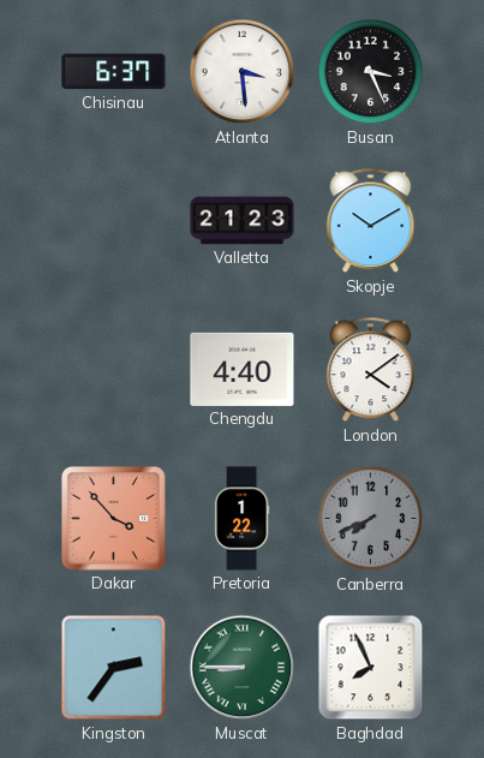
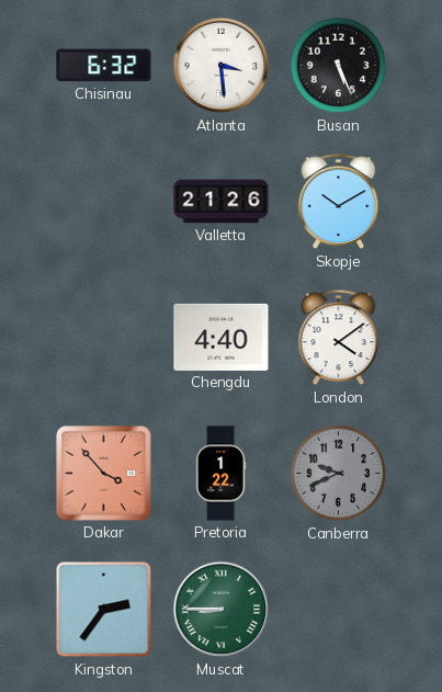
Chisinau: 6:37 -> 6:32 (104, 66)
Busan: 3:26 -> 5:26 (339, 66)
Valletta: 21:23 -> 21:26 (222, 202)
Canberra: 7:41 -> 9:41 (339, 474)
Baghdad: 7:56 -> none (371, 668)
